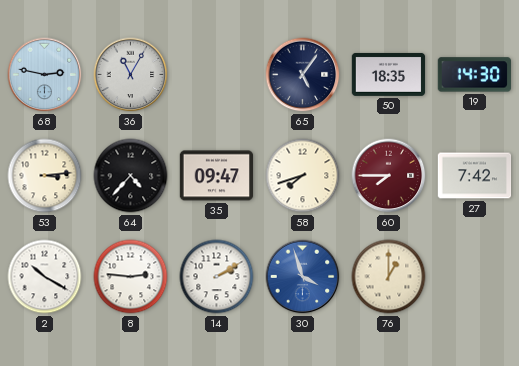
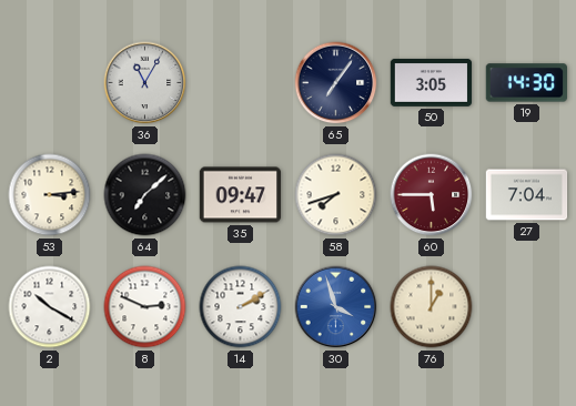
68: 2:47 -> none (45, 75)
65: 5:06 -> 7:06 (336, 83)
50: 18:35 -> 3:05 (432, 82)
64: 4:37 -> 7:08 (145, 195)
60: 7:45 -> 5:45 (432, 195)
27: 7:42 -> 7:04 (527, 195)
8: 2:46 -> 2:49 (145, 307)
